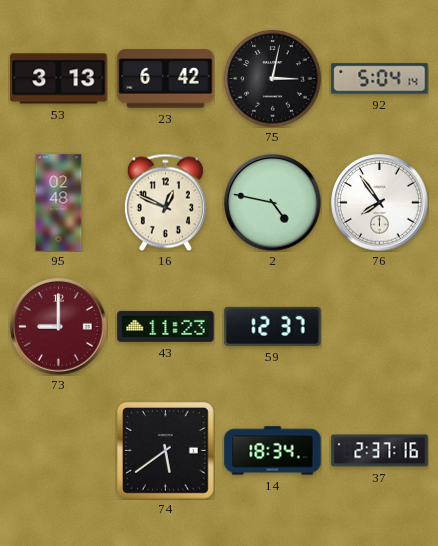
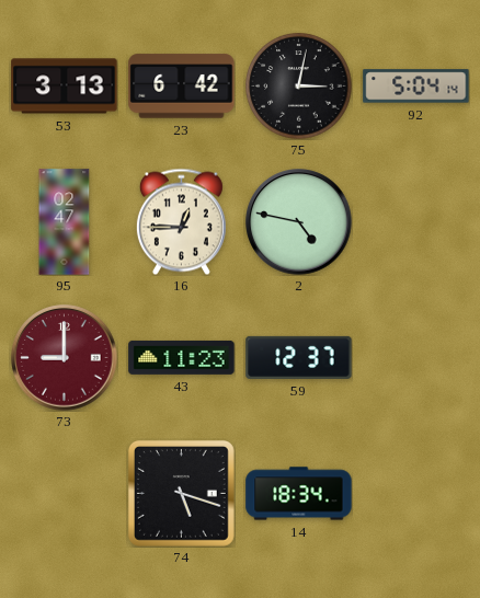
95: 02:48 -> 02:47 (65, 222)
16: 12:49 -> 12:45 (181, 221)
76: 7:54 -> none (380, 203)
74: 5:39 -> 5:18 (181, 493)
37: 2:37 -> none (380, 451)
